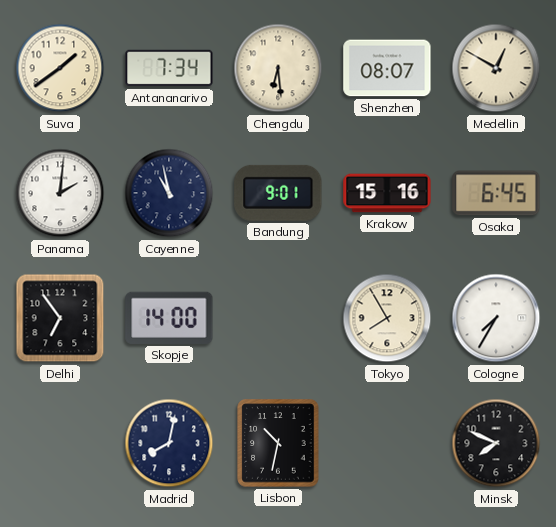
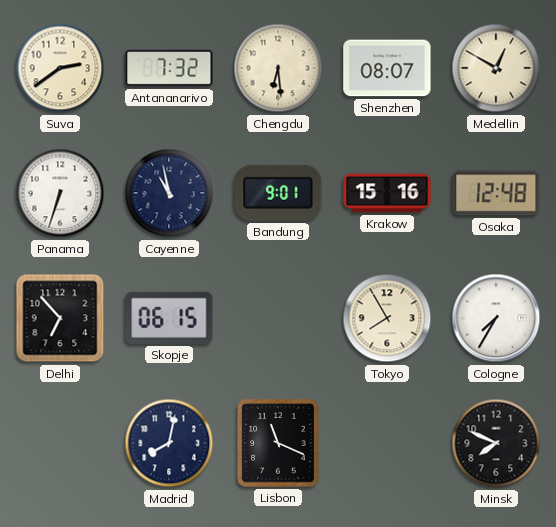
Suva: 1:39 -> 2:39 (60, 68)
Antananarivo: 7:34 -> 7:32 (169, 68)
Panama: 2:01 -> 6:33 (60, 193)
Osaka: 6:45 -> 12:48 (496, 193)
Delhi: 6:54 -> 6:53 (60, 318)
Skopje: 14:00 -> 06:15 (169, 318)
Lisbon: 10:32 -> 11:19 (278, 443)
